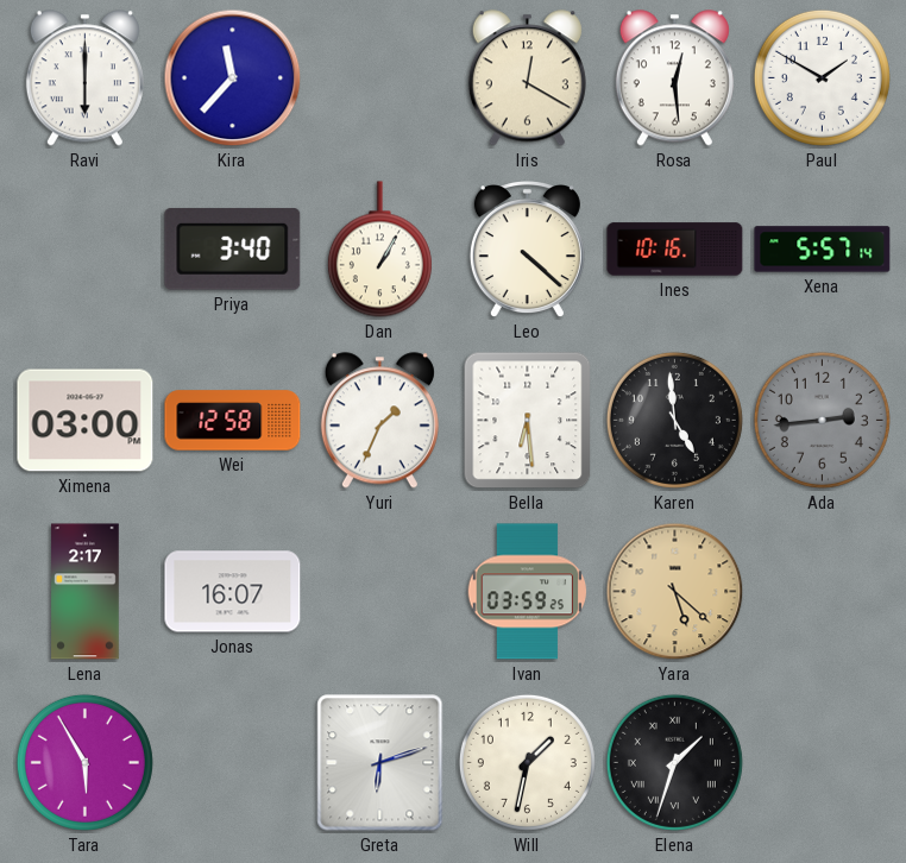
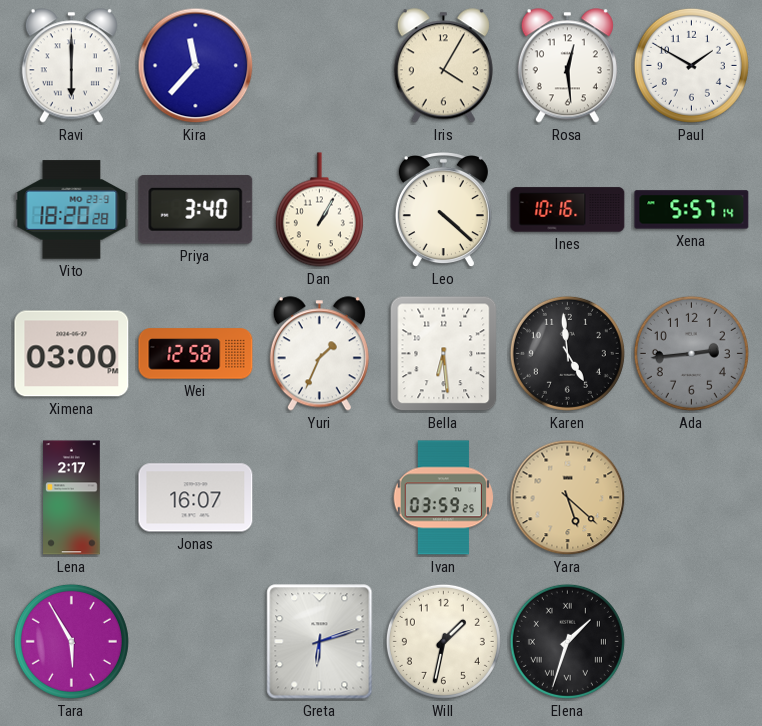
Iris: 12:20 -> 4:05 (443, 66)
Vito: none -> 18:20 (72, 210)
